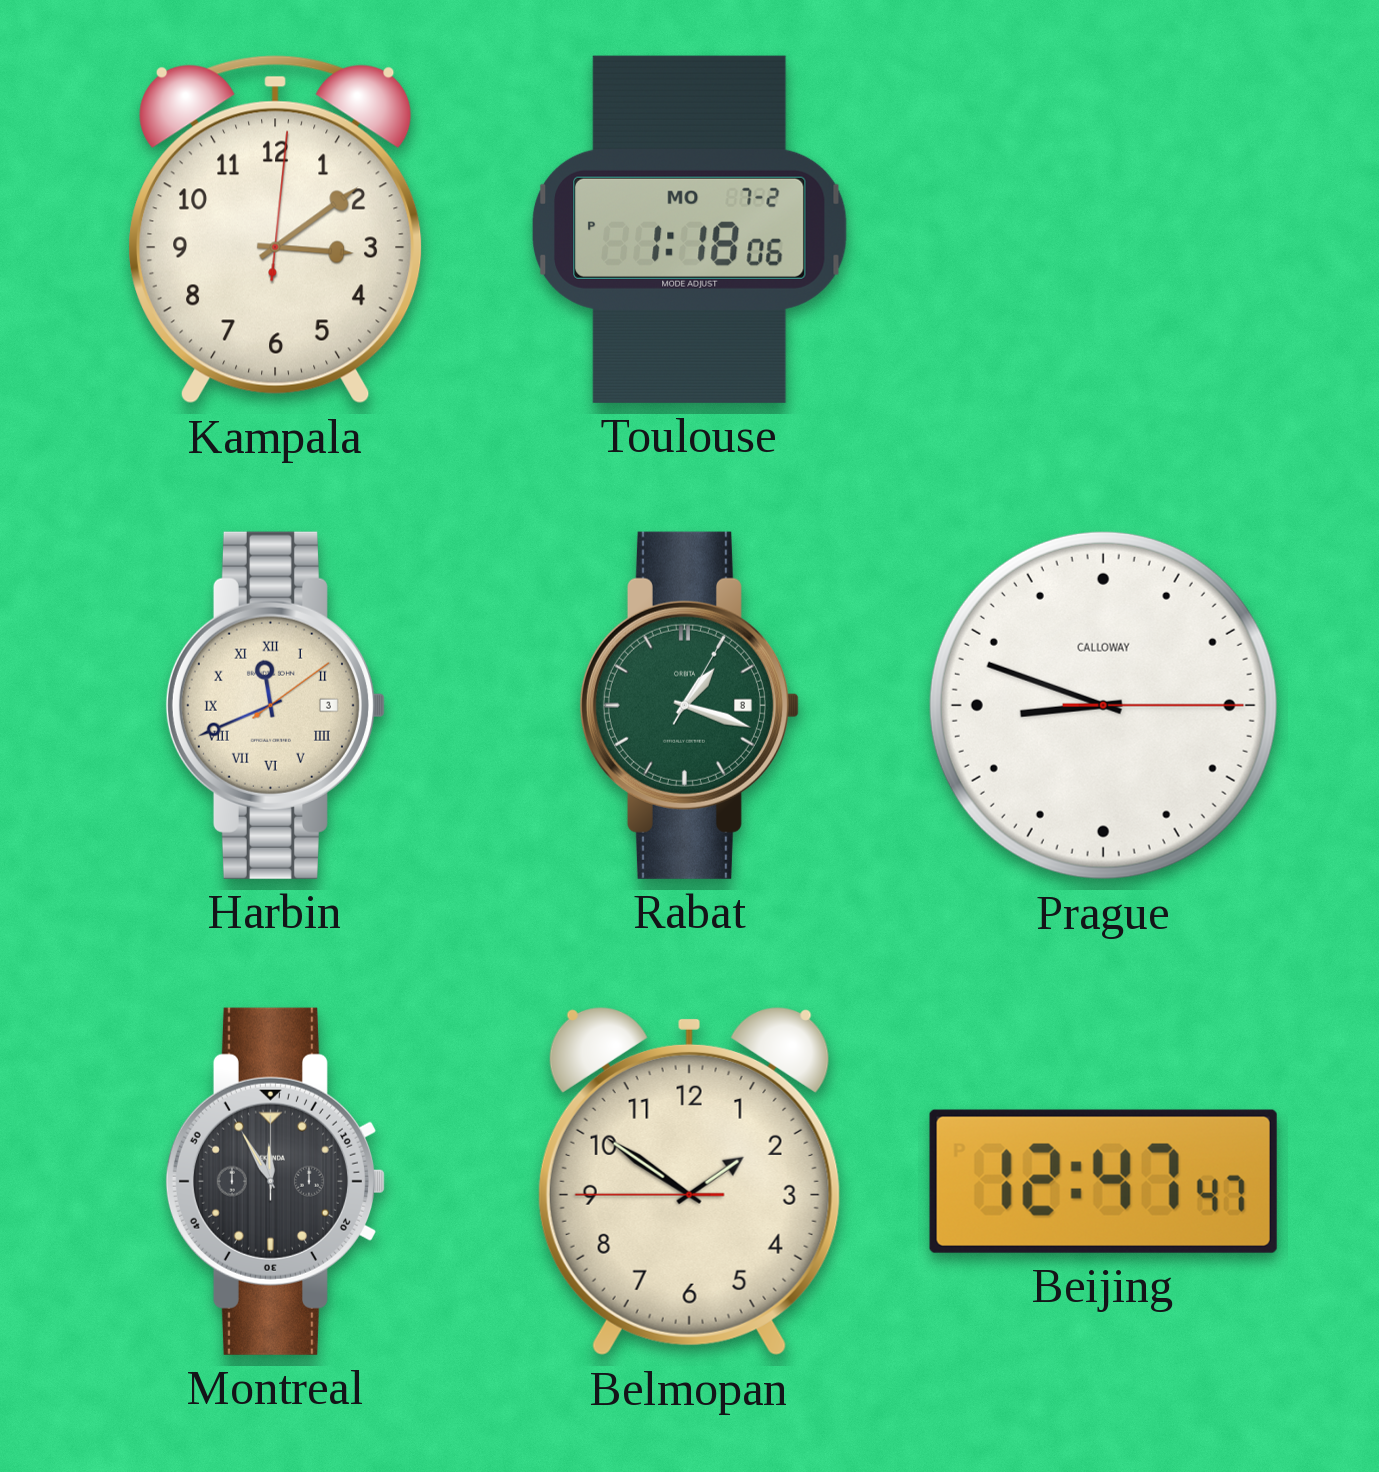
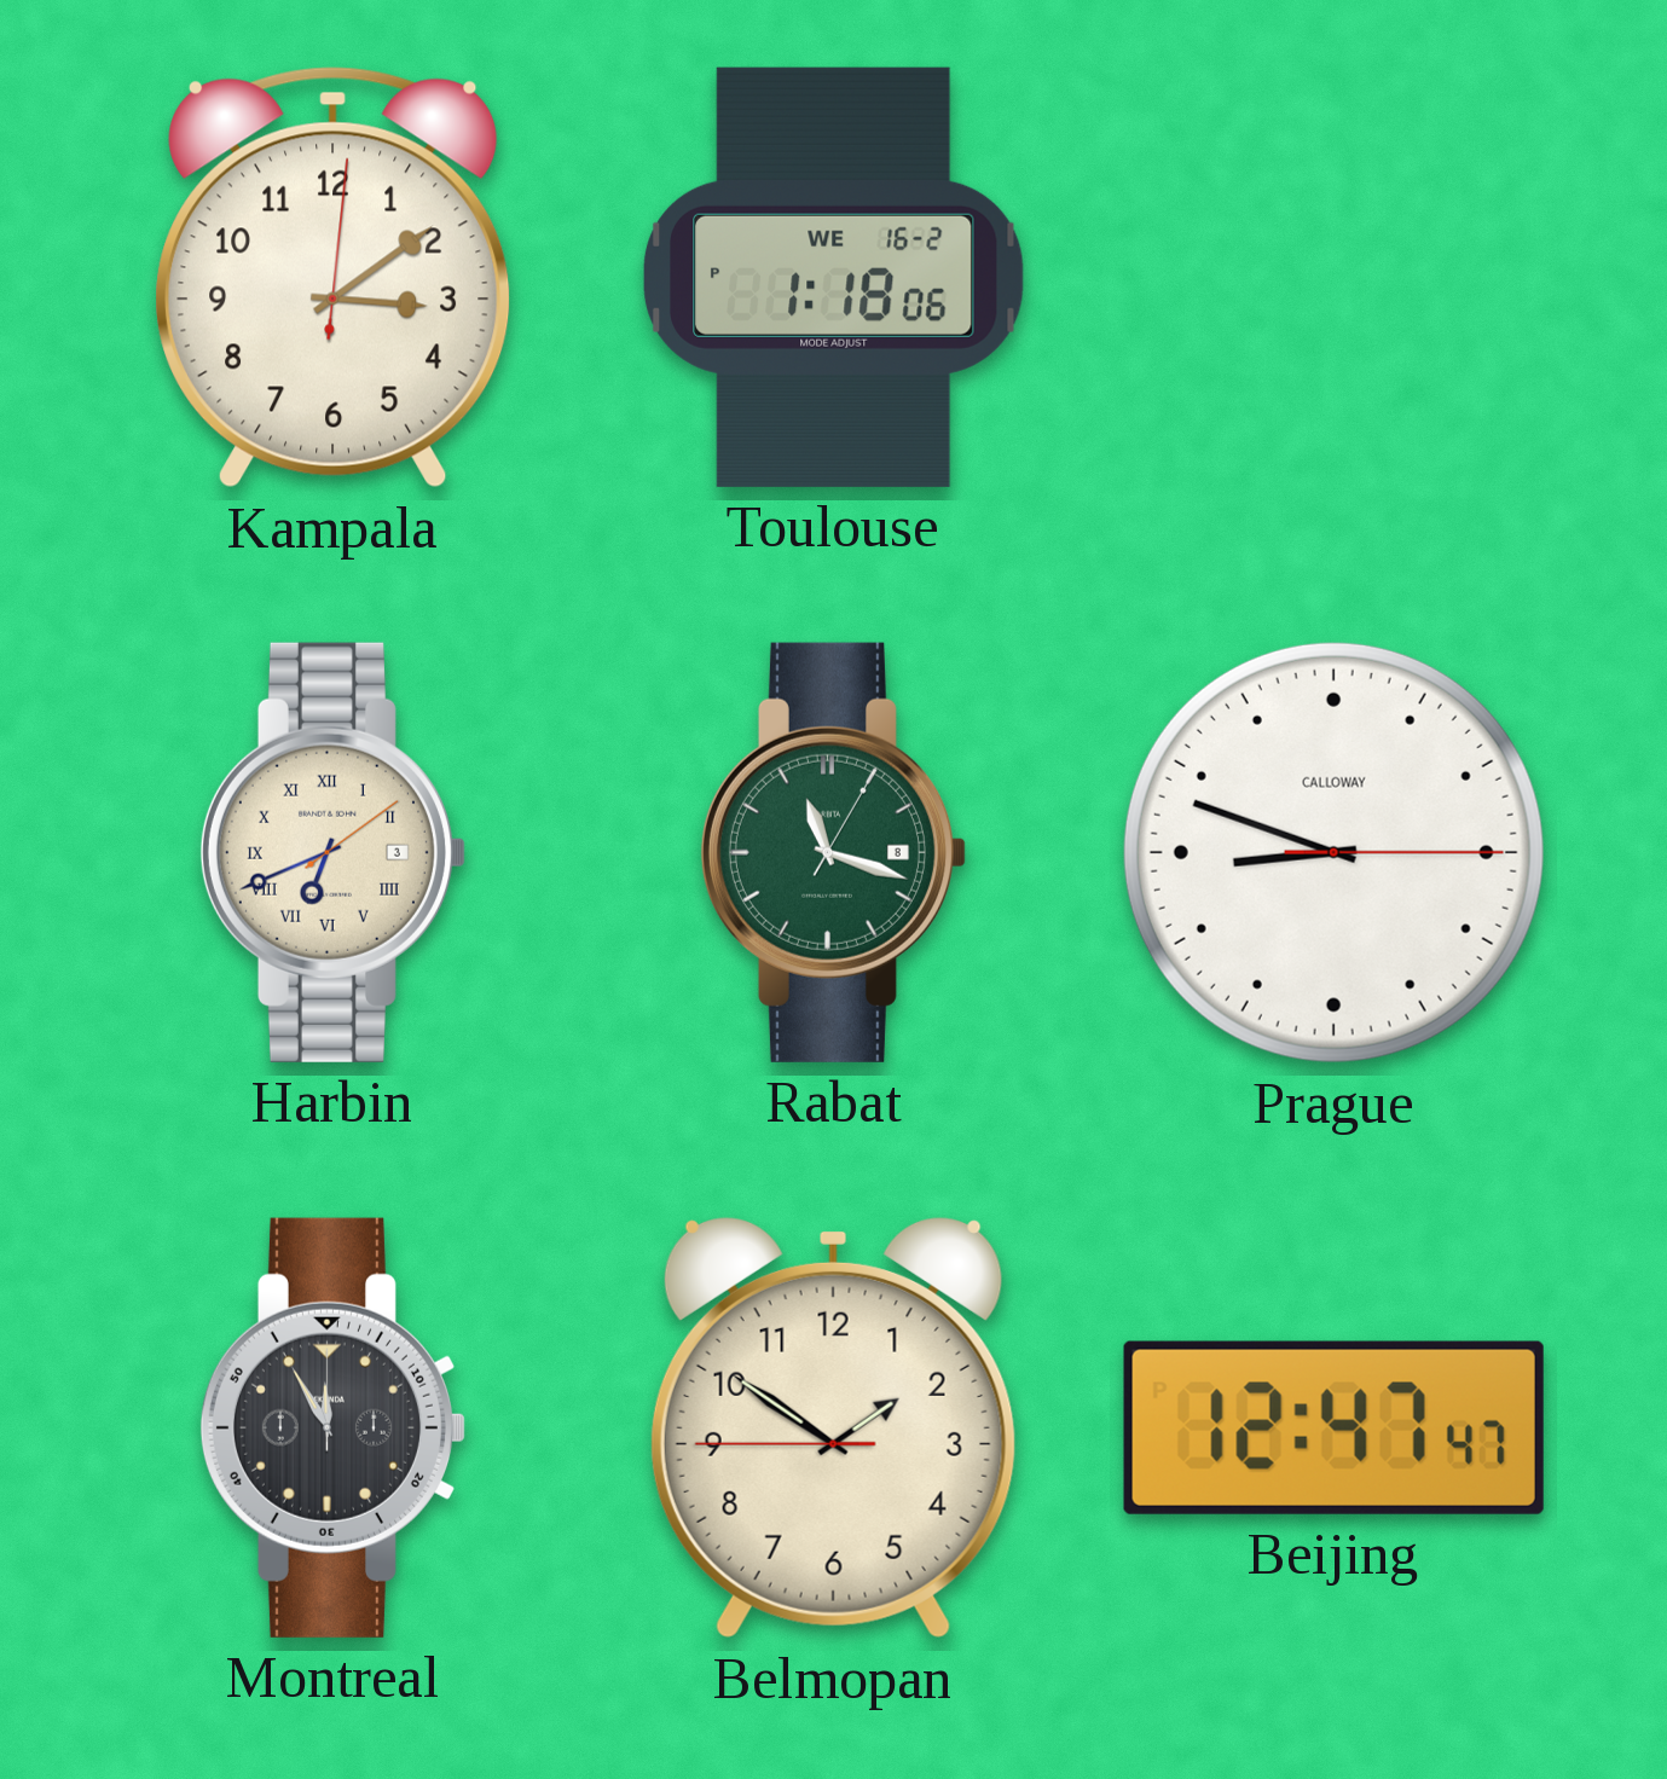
Toulouse date: MO 7-2 -> WE 16-2 (833, 277)
Harbin: 11:41 -> 6:41 (332, 852)
Rabat: 1:18 -> 11:18 (833, 852)
